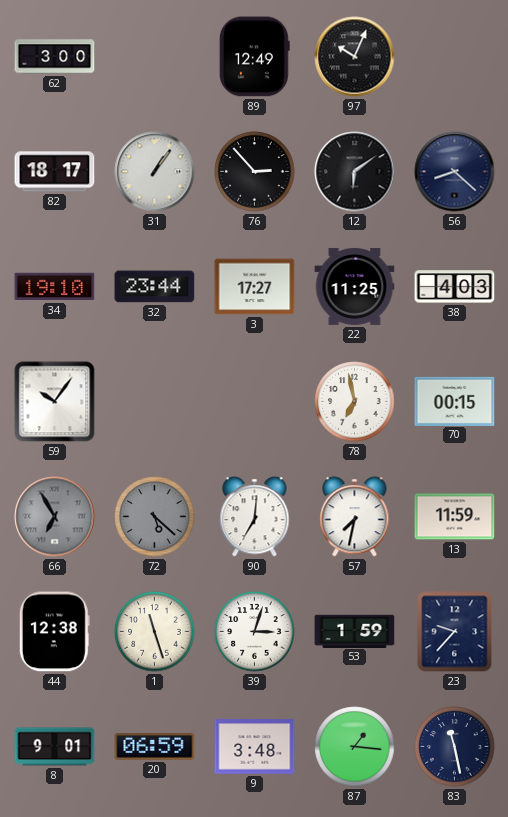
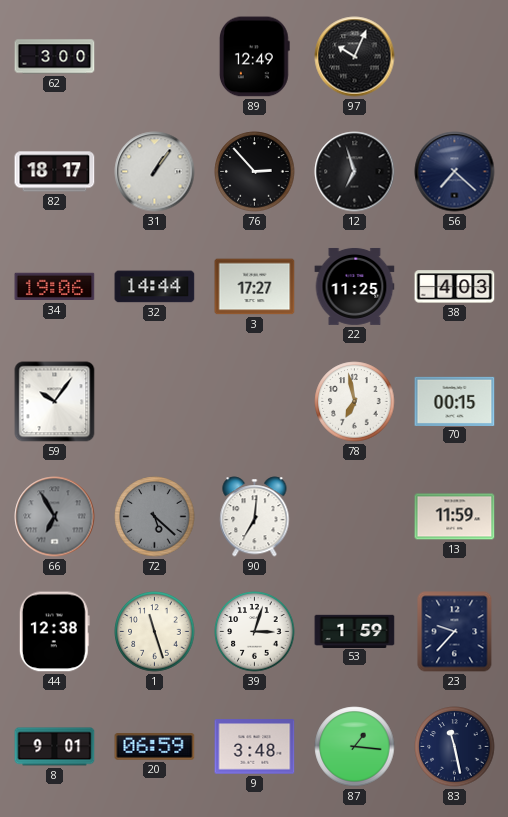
12: 6:09 -> 6:57 (355, 172)
56: 8:22 -> 7:22 (455, 172)
34: 19:10 -> 19:06 (55, 287)
32: 23:44 -> 14:44 (155, 287)
57: 7:32 -> none (355, 517)
